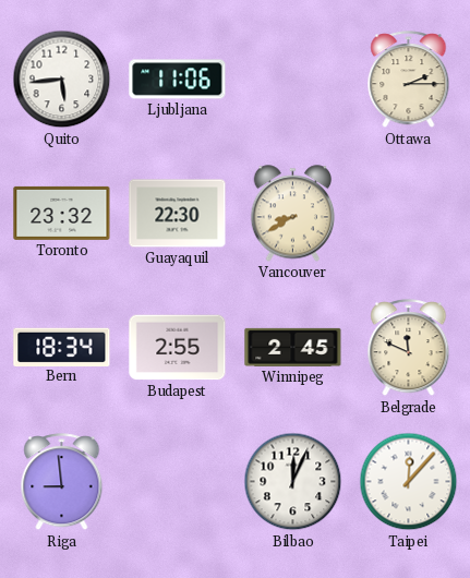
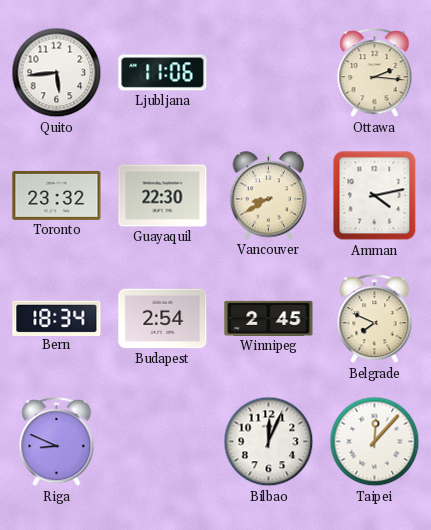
Ottawa: 2:15 -> 2:16 (375, 73)
Amman: none -> 4:13 (375, 196)
Budapest: 2:55 -> 2:54 (163, 319)
Belgrade: 11:49 -> 7:49 (375, 319)
Riga: 8:59 -> 8:49 (57, 442)
